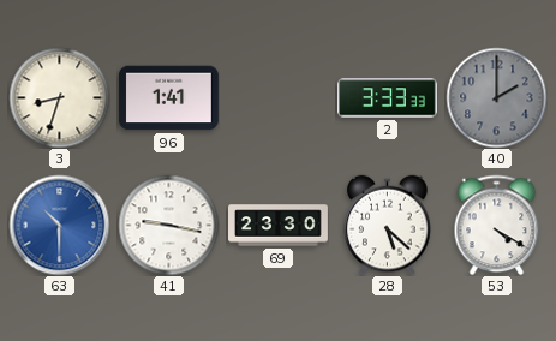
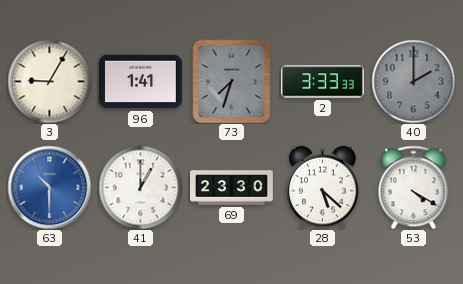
3: 8:33 -> 9:05 (49, 81)
73: none -> 7:33 (232, 81)
41: 9:17 -> 1:00 (140, 187)
